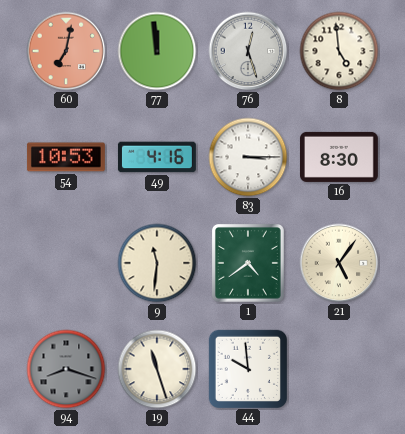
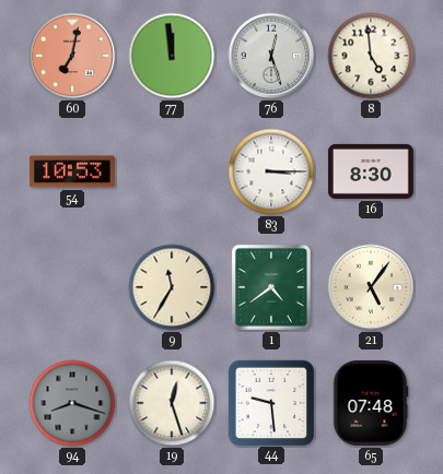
49: 4:16 -> none (157, 157)
9: 11:31 -> 11:35 (172, 287)
19: 11:27 -> 12:27 (172, 403)
44: 9:59 -> 9:29 (270, 402)
65: none -> 07:48 (371, 403)
